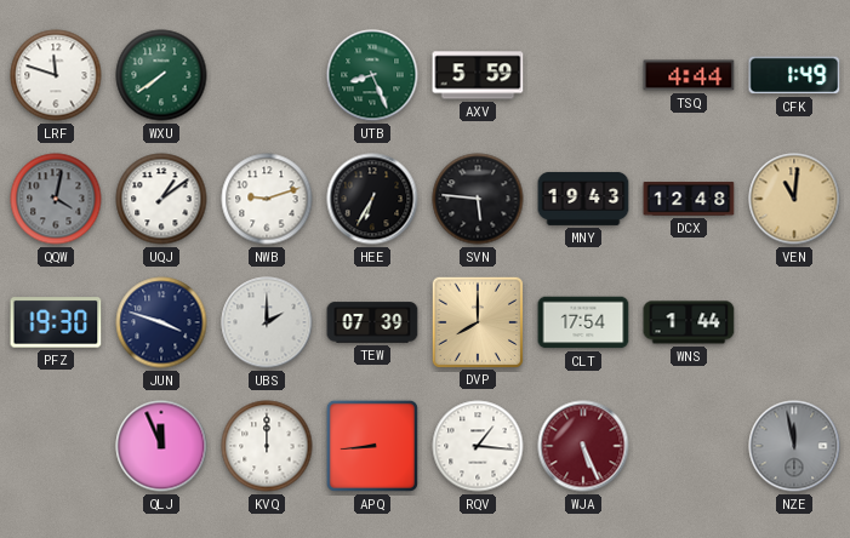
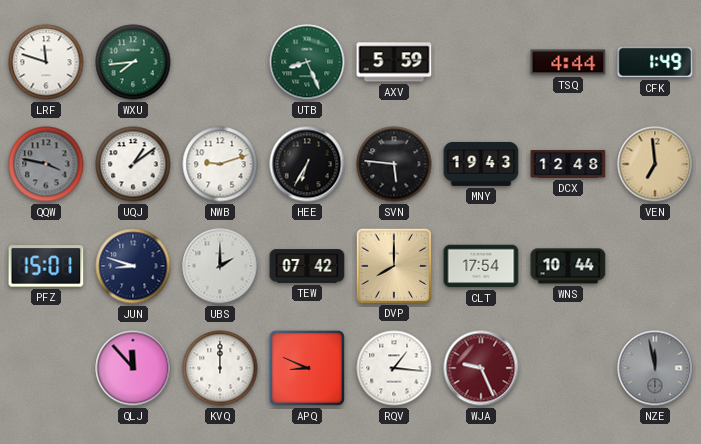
WXU: 7:39 -> 7:44 (133, 62)
QQW: 4:02 -> 3:47 (46, 164)
VEN: 11:01 -> 6:59 (655, 164)
PFZ: 19:30 -> 15:01 (46, 266)
JUN: 3:48 -> 8:48 (133, 266)
TEW: 07:39 -> 07:42 (307, 266)
WNS: 1:44 -> 10:44 (568, 266)
QLJ: 11:56 -> 11:53 (133, 368)
APQ: 8:44 -> 8:49 (307, 368)
WJA: 5:26 -> 9:26 (481, 368)
